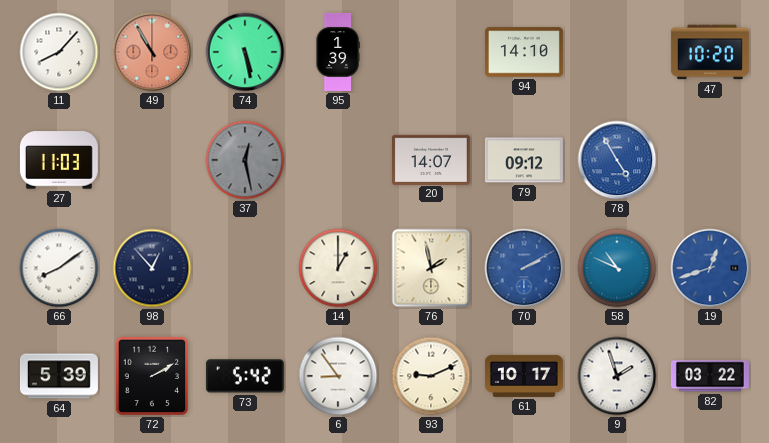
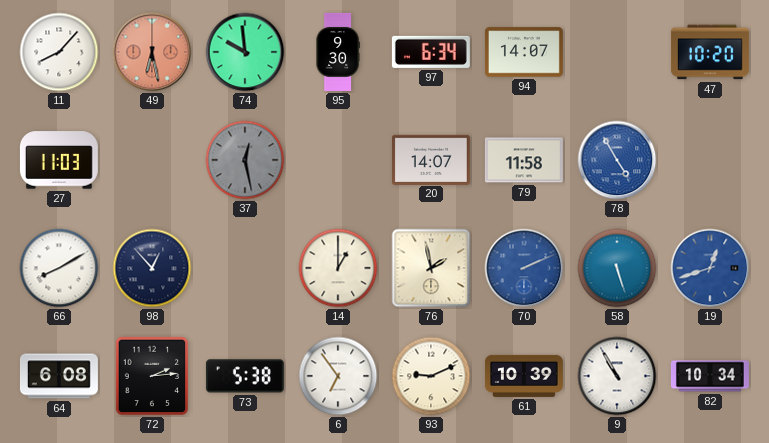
49: 10:55 -> 6:28 (152, 52)
74: 5:28 -> 9:59 (245, 52)
95: 1:39 -> 9:30 (338, 52)
97: none -> 6:34 (431, 52)
94: 14:10 -> 14:07 (524, 52)
79: 09:12 -> 11:58 (524, 160)
66: 8:09 -> 8:10 (59, 268)
70: 2:10 -> 2:11 (524, 268)
58: 10:49 -> 5:27 (617, 268)
64: 5:39 -> 6:08 (59, 376)
72: 2:10 -> 2:14 (152, 376)
73: 5:42 -> 5:38 (245, 376)
6: 8:54 -> 6:54 (338, 376)
61: 10:17 -> 10:39 (524, 376)
9: 1:57 -> 10:55 (617, 376)
82: 03:22 -> 10:34 (710, 376)
